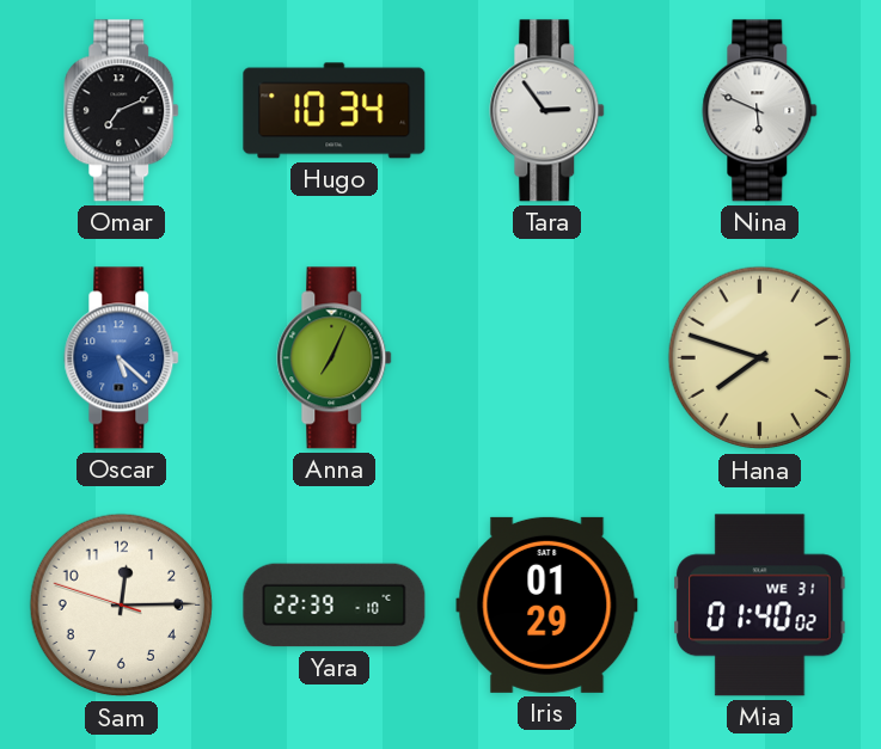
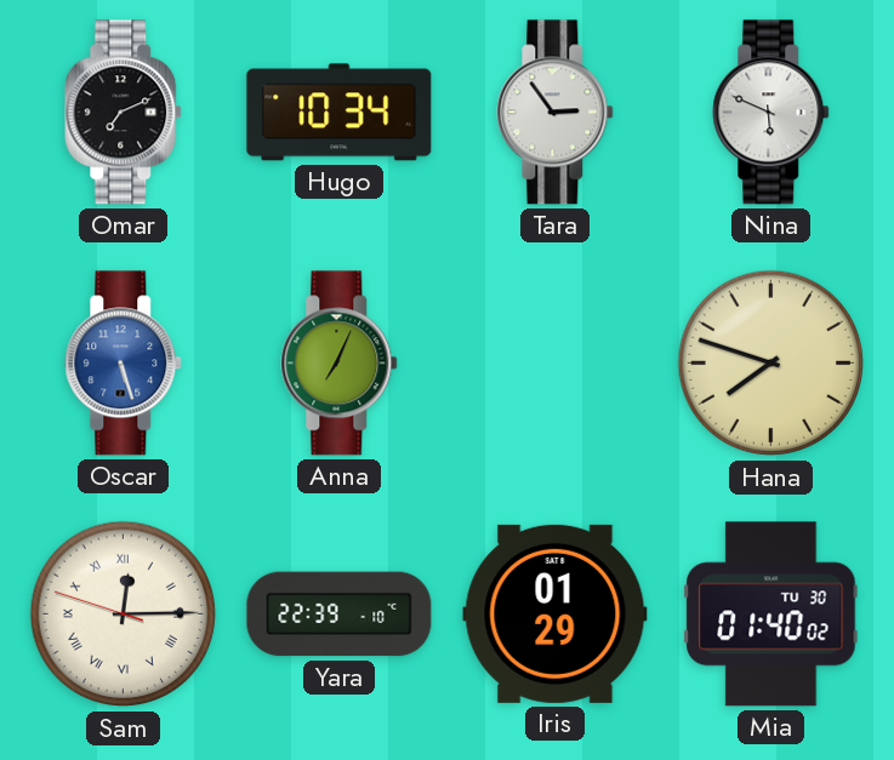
Oscar: 5:22 -> 5:27 (124, 364)
Sam numerals: Arabic -> Roman (124, 615)
Mia date: WE 31 -> TU 30 (771, 615)
